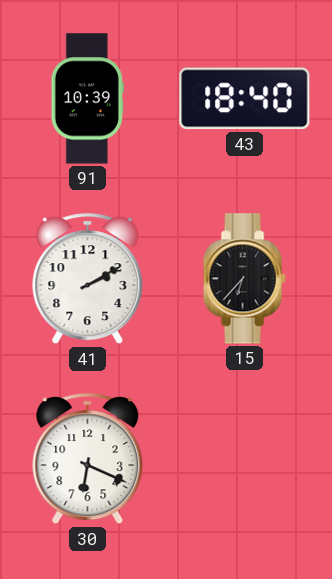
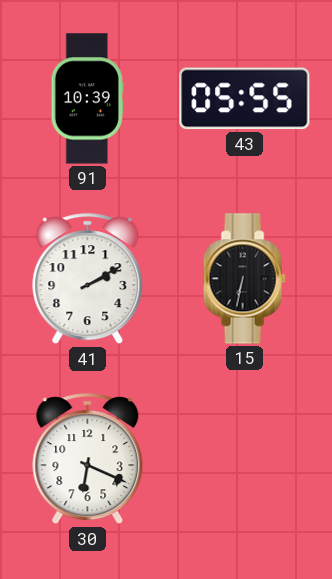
43: 18:40 -> 05:55 (245, 99)
15: 6:37 -> 6:32 (244, 279)
